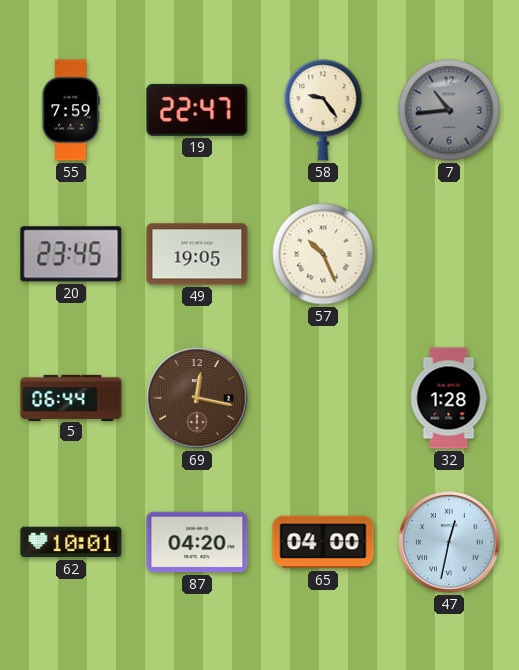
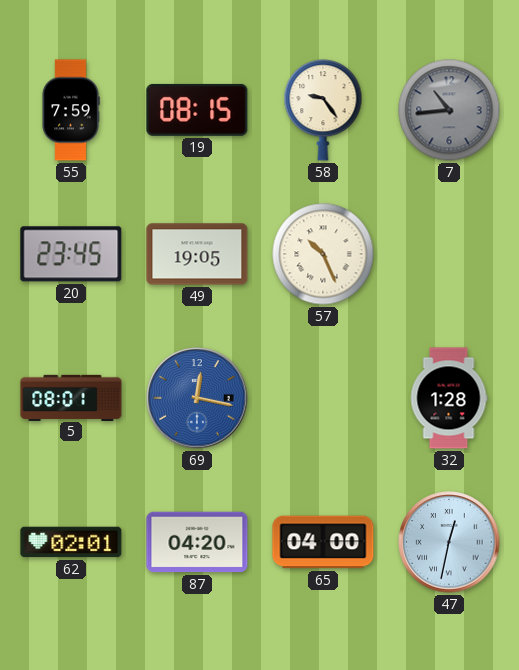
19: 22:47 -> 08:15 (197, 110)
5: 06:44 -> 08:01 (71, 397)
69 dial: brown -> blue (197, 398)
62: 10:01 -> 02:01 (71, 542)
